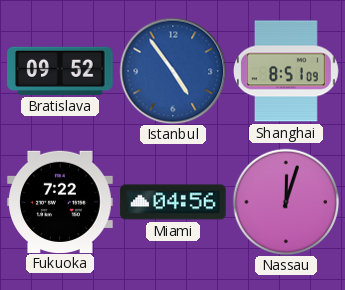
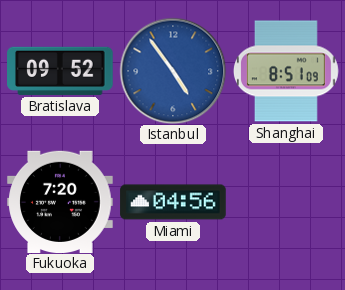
Fukuoka: 7:22 -> 7:20 (60, 201)
Nassau: 12:03 -> none (286, 202)
